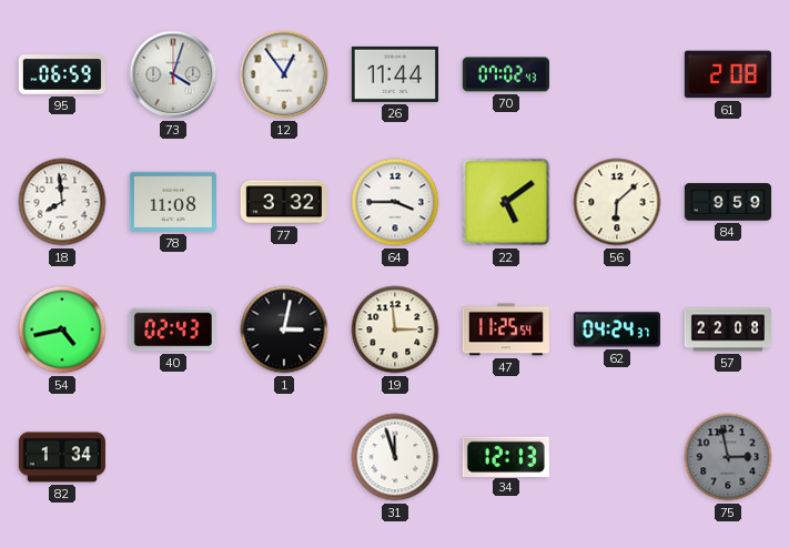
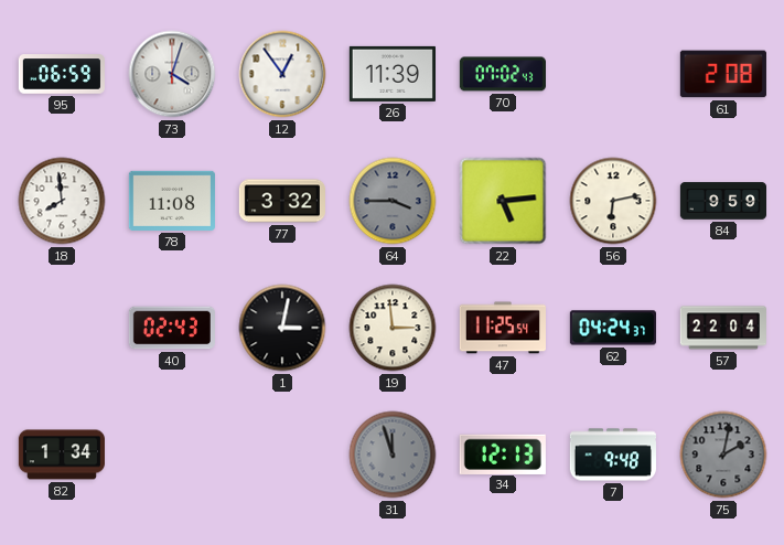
26: 11:44 -> 11:39 (393, 74)
64 dial: white -> grey (393, 201)
22: 5:09 -> 5:14 (503, 201)
56: 6:08 -> 6:13 (613, 201)
54: 4:43 -> none (62, 329)
57: 22:08 -> 22:04 (723, 328)
31 dial: white -> grey (393, 455)
7: none -> 9:48 (613, 455)
75: 2:58 -> 2:02 (723, 455)
